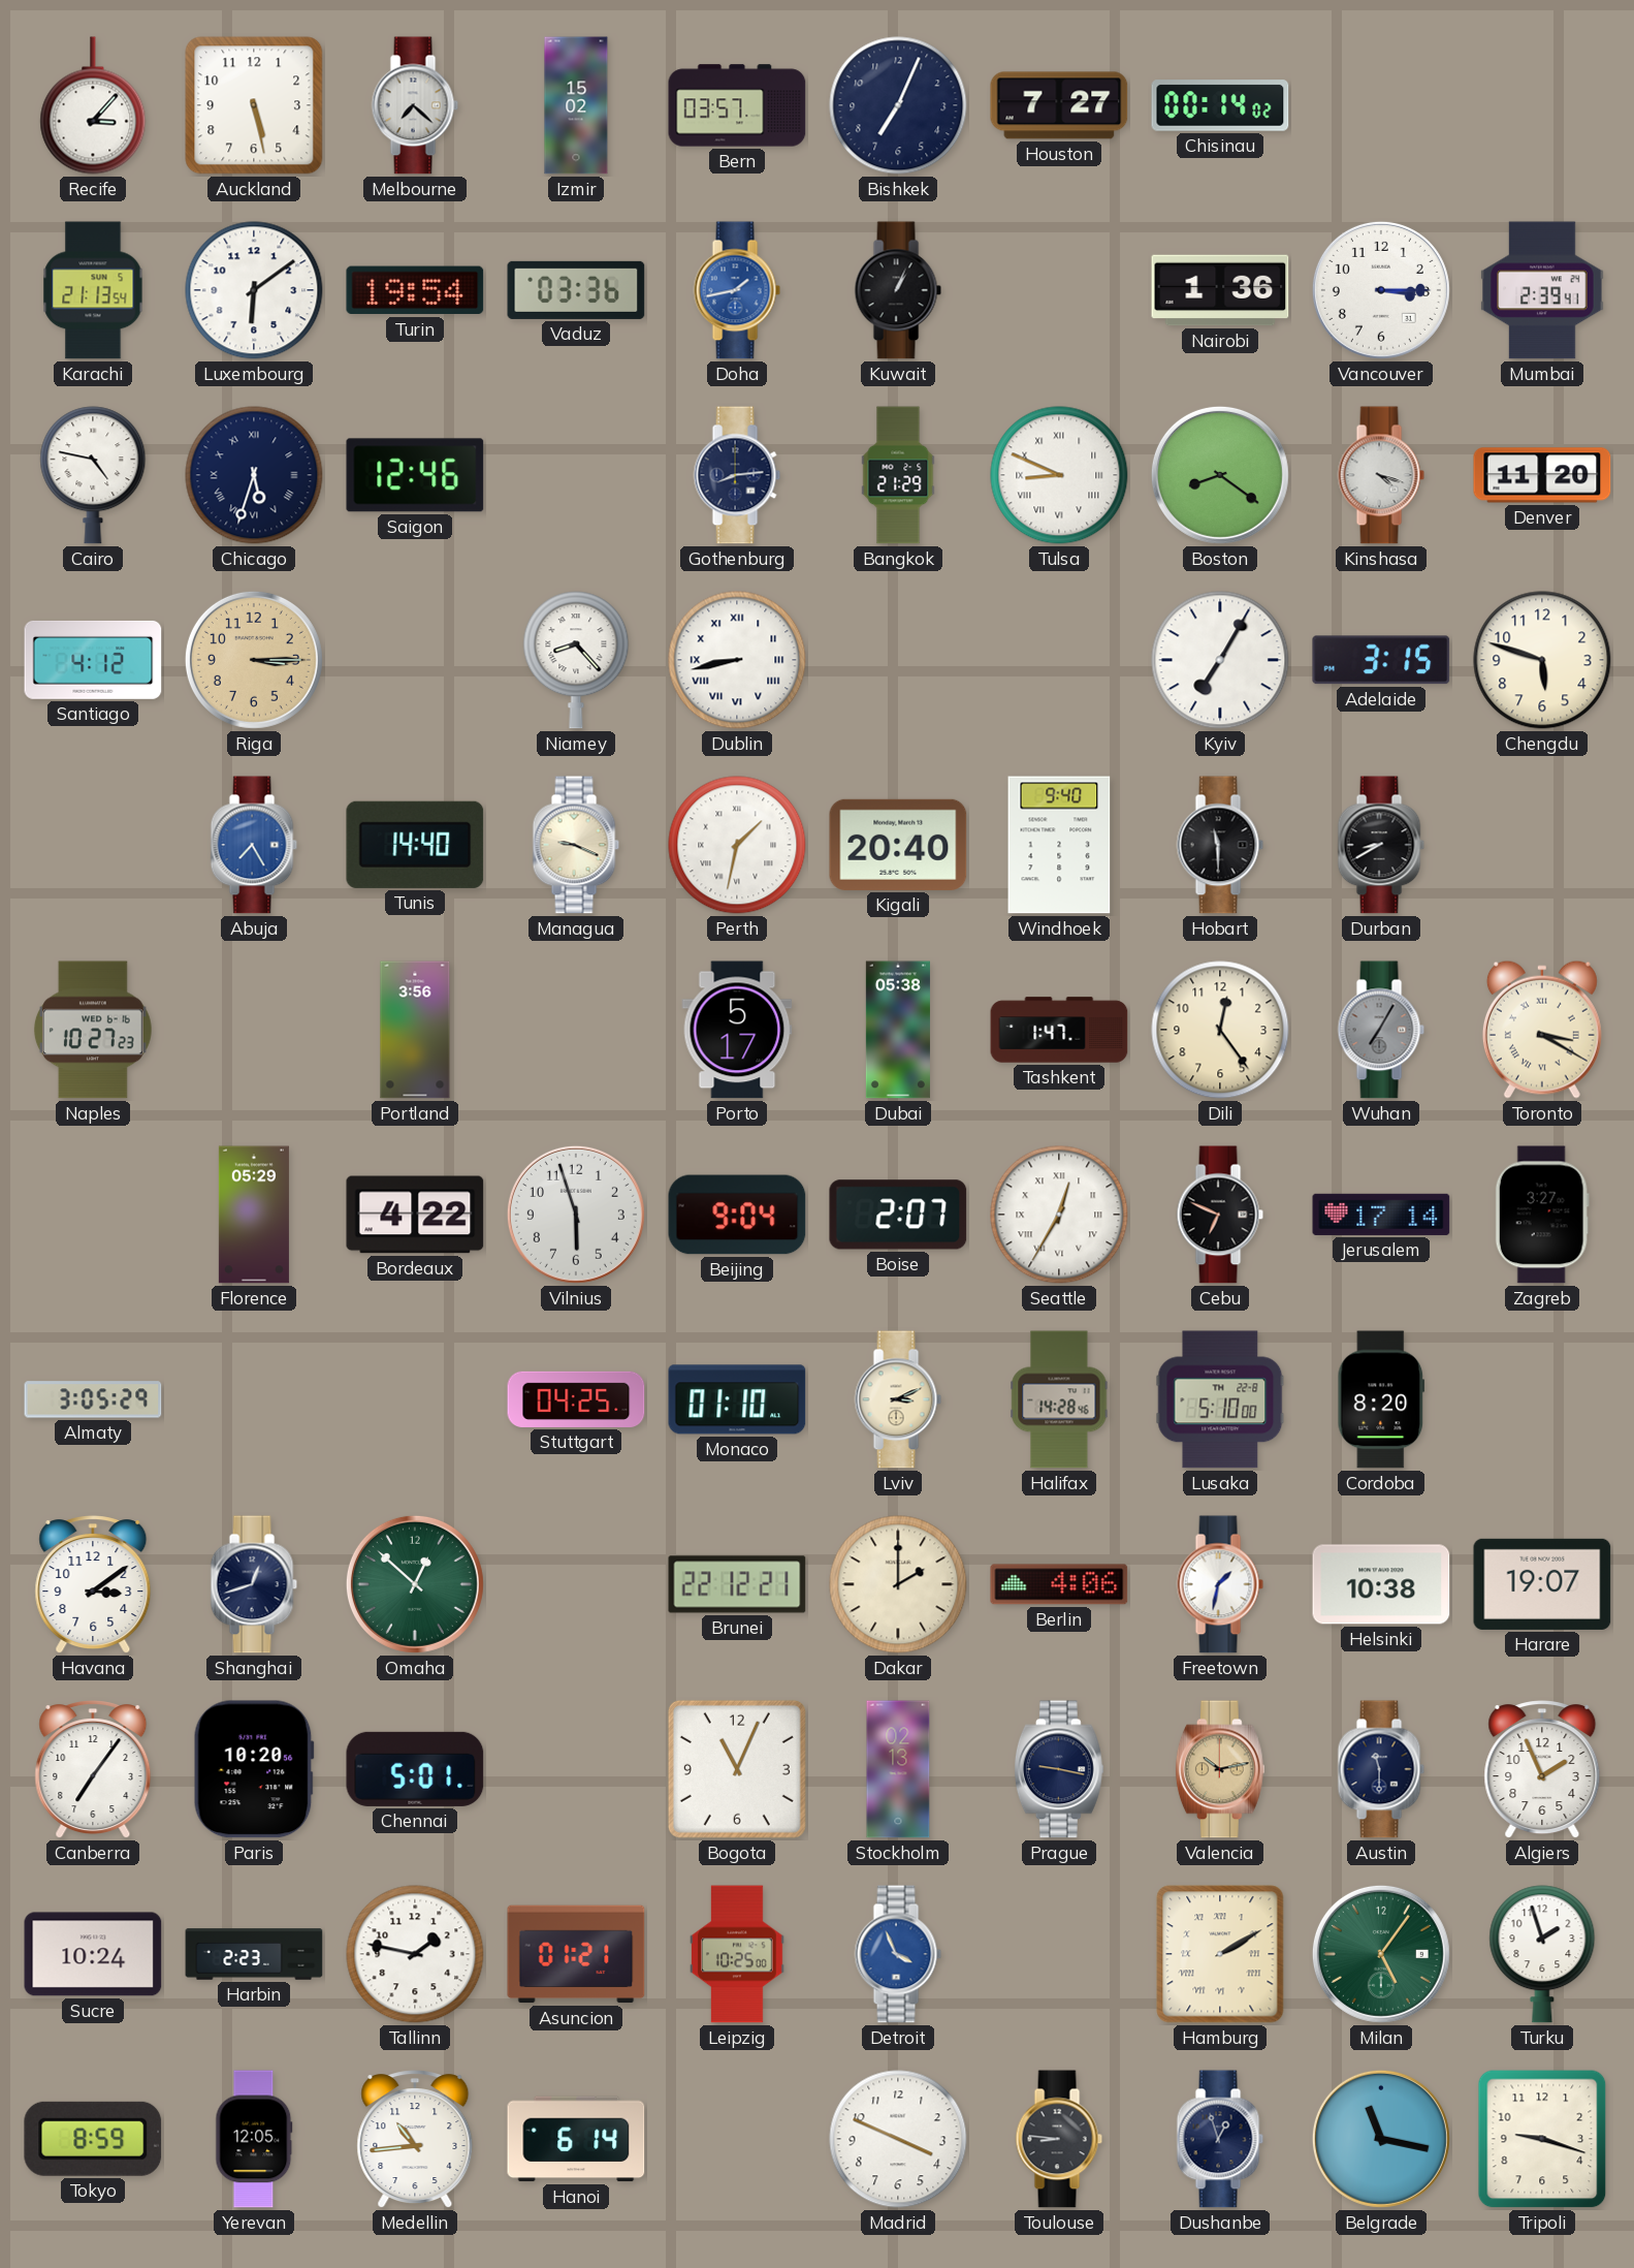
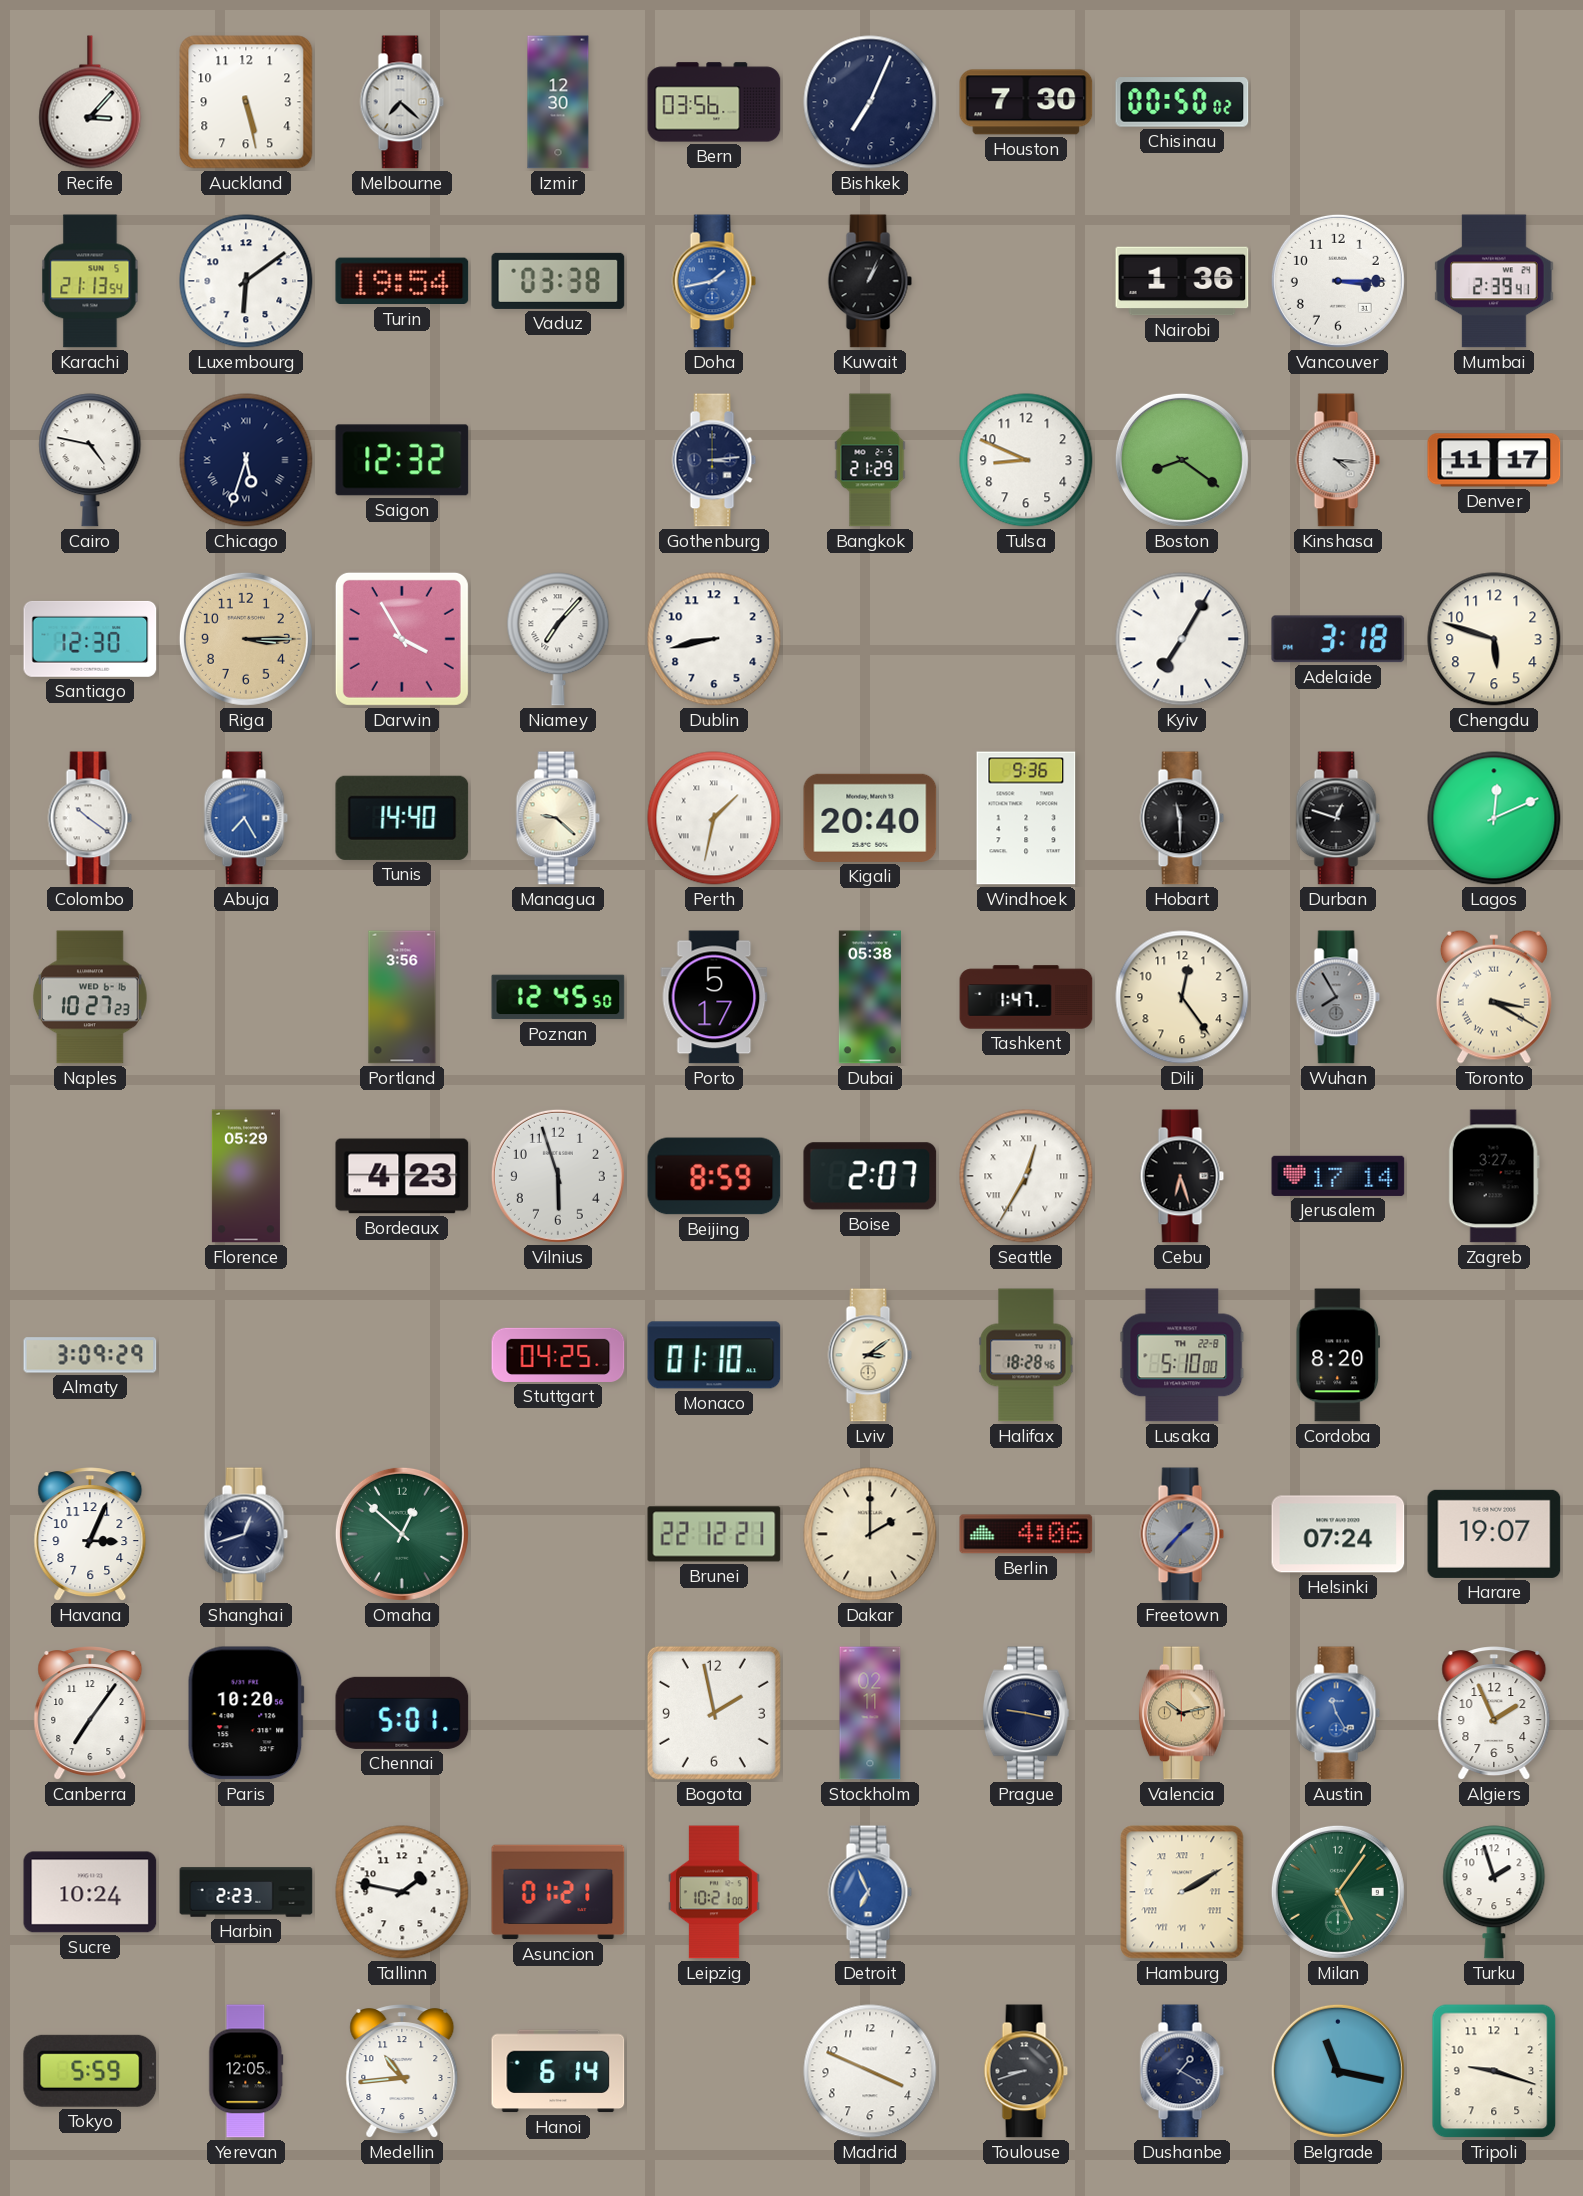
Izmir: 15:02 -> 12:30 (558, 102)
Bern: 03:57 -> 03:56 (714, 102)
Houston: 7:27 -> 7:30 (1026, 102)
Chisinau: 00:14 -> 00:50 (1182, 102)
Vaduz: 03:36 -> 03:38 (558, 281)
Saigon: 12:46 -> 12:32 (402, 460)
Gothenburg: 8:14 -> 3:14 (714, 460)
Tulsa numerals: Roman -> Arabic (1026, 460)
Kinshasa: 4:18 -> 4:16 (1338, 460)
Denver: 11:20 -> 11:17 (1494, 460)
Santiago: 4:12 -> 12:30 (90, 639)
Darwin: none -> 3:55 (402, 639)
Niamey: 8:23 -> 7:07 (558, 639)
Dublin numerals: Roman -> Arabic (714, 639)
Adelaide: 3:15 -> 3:18 (1338, 639)
Colombo: none -> 10:21 (90, 818)
Managua: 9:19 -> 9:22 (558, 818)
Windhoek: 9:40 -> 9:36 (1026, 818)
Durban: 8:40 -> 12:48 (1338, 818)
Lagos: none -> 12:11 (1494, 818)
Poznan: none -> 12:45 (558, 997)
Wuhan: 7:05 -> 7:55 (1338, 997)
Bordeaux: 4:22 -> 4:23 (402, 1176)
Beijing: 9:04 -> 8:59 (714, 1176)
Cebu: 6:49 -> 6:27 (1182, 1176)
Almaty: 3:05 -> 3:09 (90, 1355)
Lviv: 3:11 -> 3:09 (870, 1355)
Halifax: 14:28 -> 18:28 (1026, 1355)
Havana: 3:09 -> 3:04 (90, 1535)
Freetown: 1:32 -> 1:37 (1182, 1534)
Freetown dial: white -> grey (1182, 1534)
Helsinki: 10:38 -> 07:24 (1338, 1534)
Bogota: 11:04 -> 1:58 (714, 1713)
Stockholm: 02:13 -> 02:11 (870, 1713)
Austin: 11:30 -> 11:25 (1338, 1713)
Austin dial: navy -> blue (1338, 1713)
Leipzig: 10:25 -> 10:21 (714, 1892)
Detroit: 3:56 -> 6:56 (870, 1892)
Tokyo: 8:59 -> 5:59 (90, 2071)
Toulouse: 8:46 -> 8:42 (1026, 2071)
Dushanbe: 12:57 -> 1:20 (1182, 2071)
